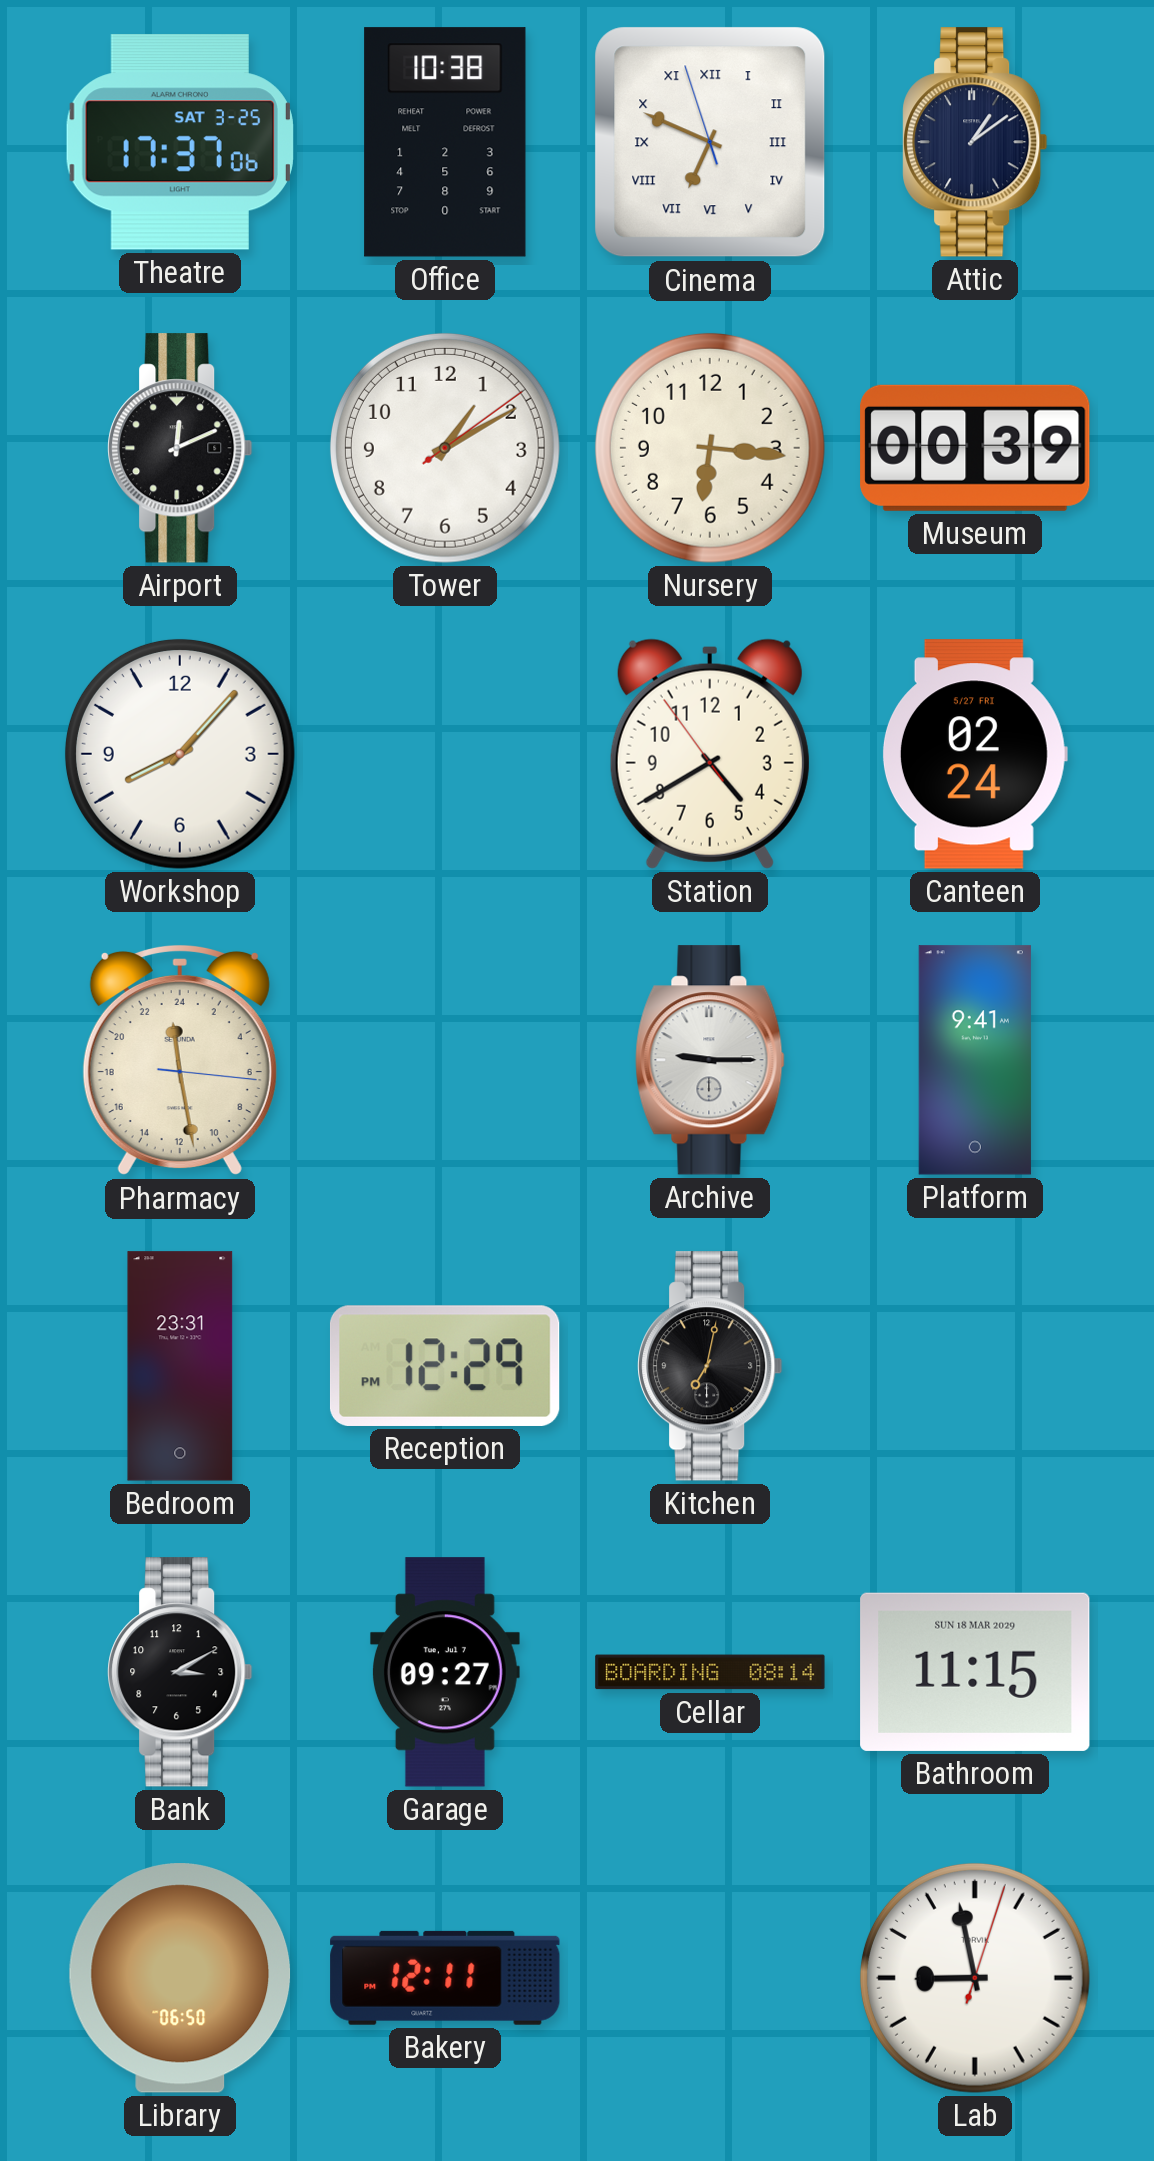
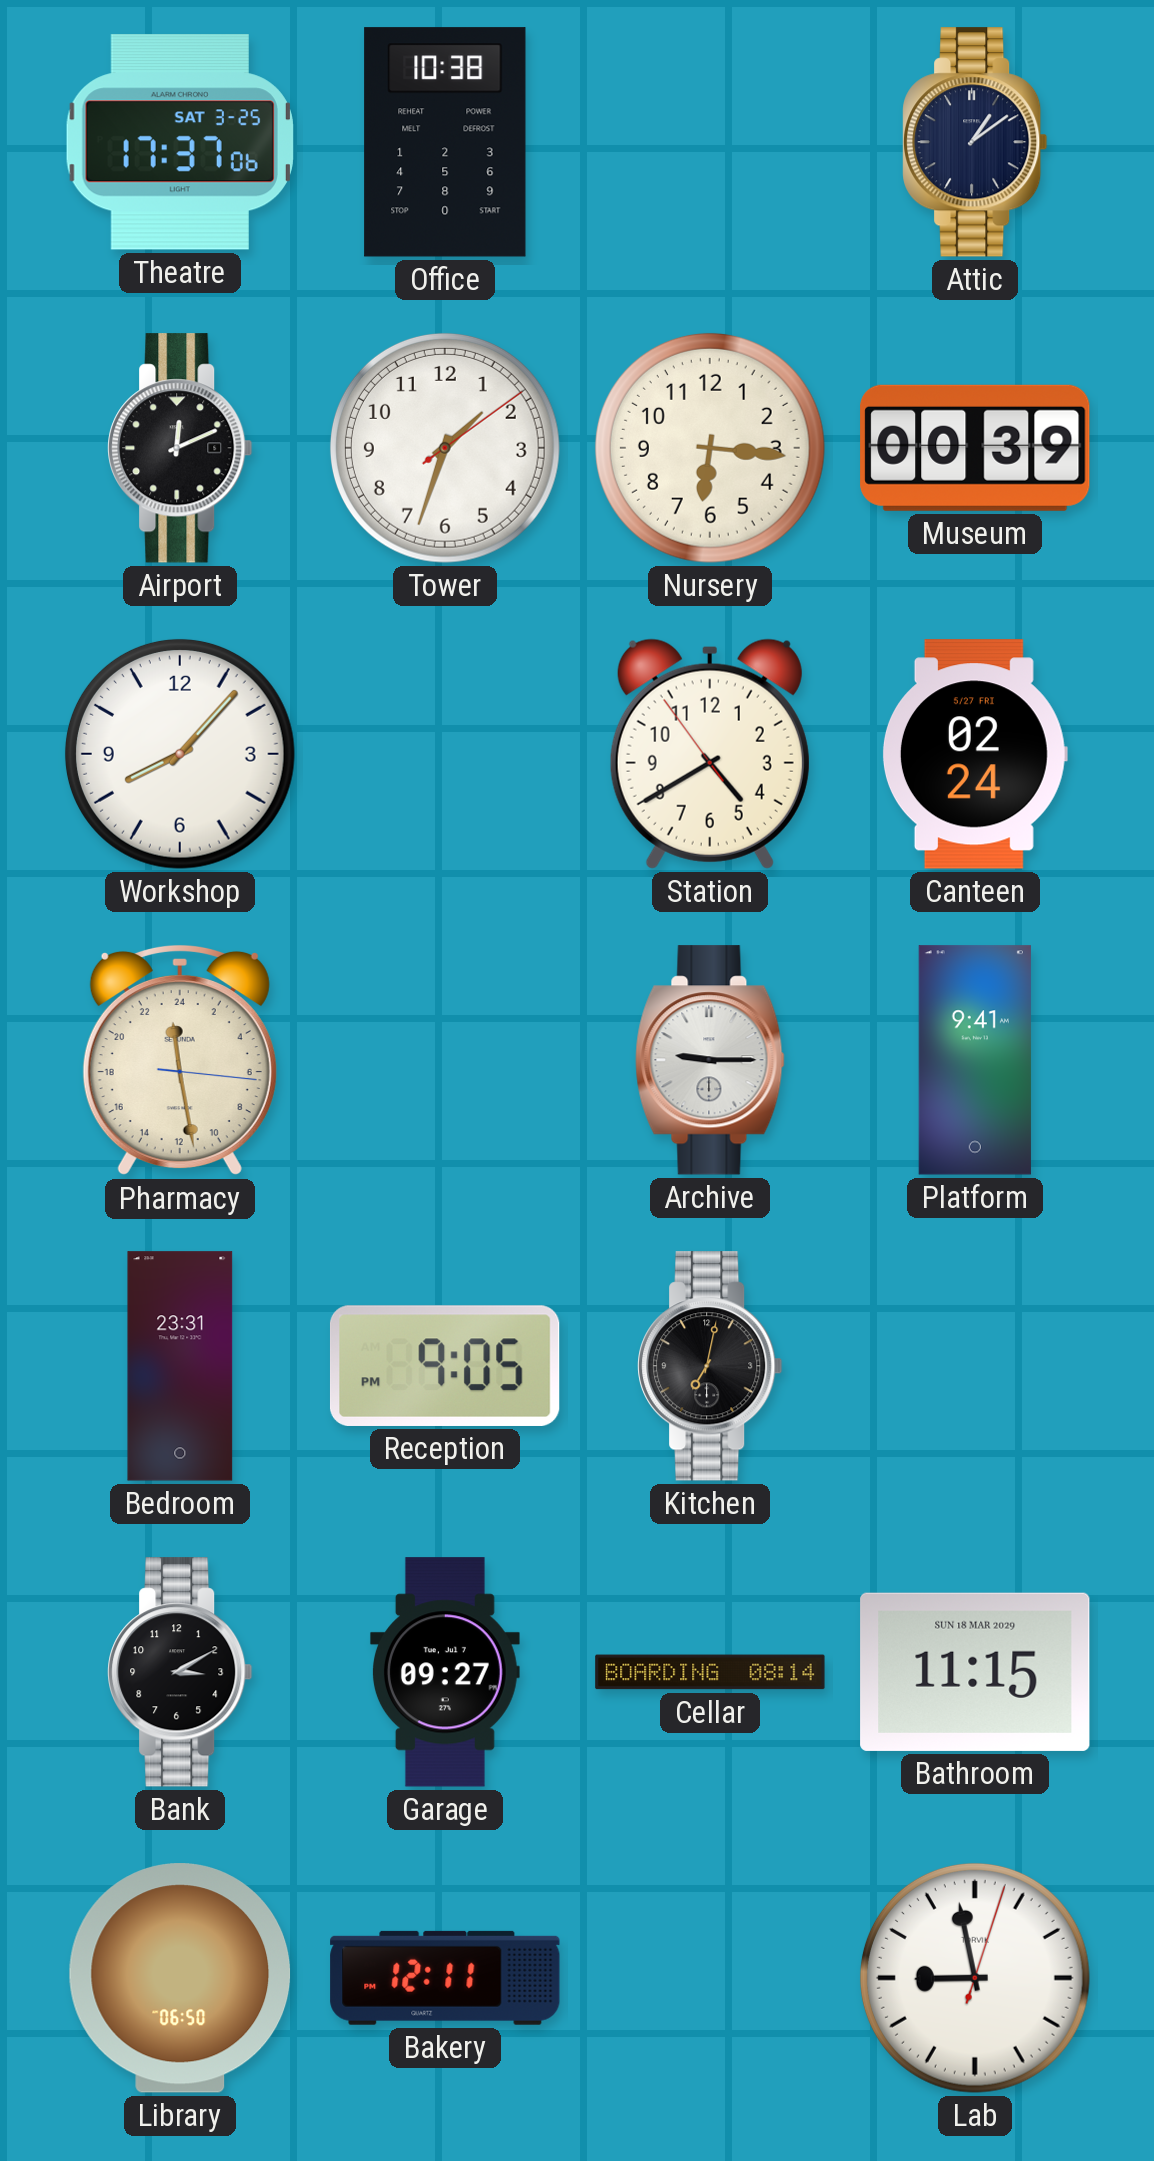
Cinema: 6:48 -> none (710, 142)
Tower: 1:10 -> 1:33 (445, 448)
Reception: 12:29 -> 9:05 (445, 1366)
